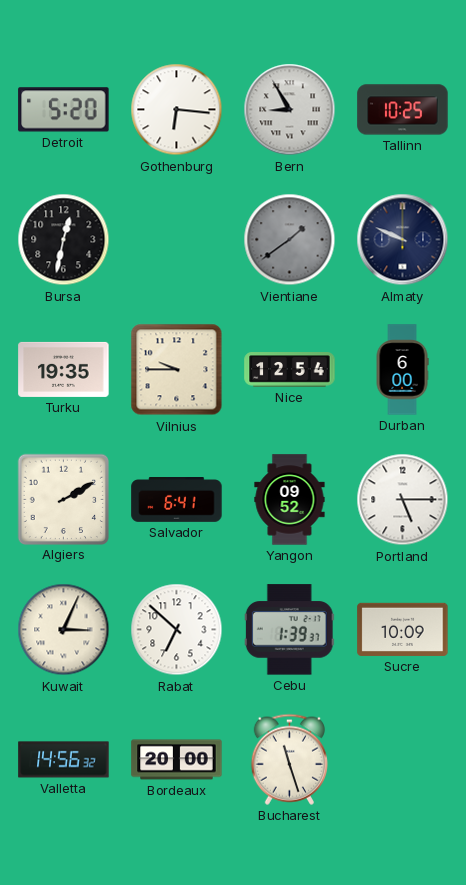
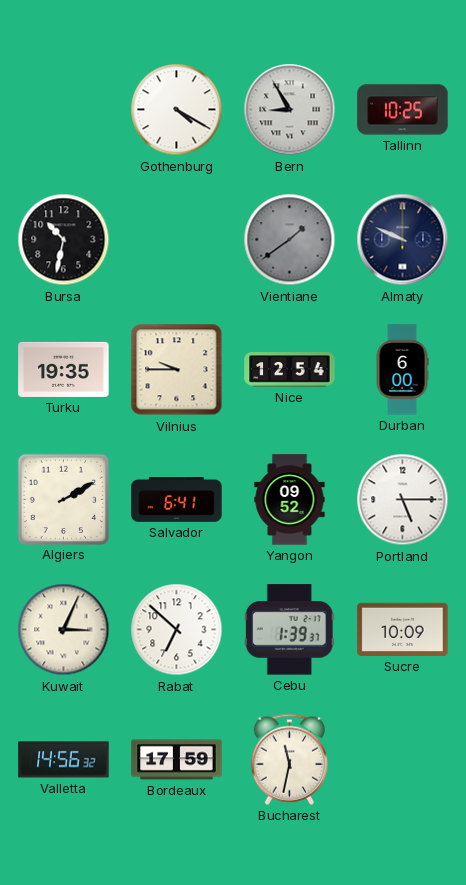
Detroit: 5:20 -> none (64, 110)
Gothenburg: 6:16 -> 4:20 (177, 110)
Bursa: 12:32 -> 10:32 (64, 240)
Bordeaux: 20:00 -> 17:59 (177, 760)
Bucharest: 11:27 -> 11:32 (289, 759)
